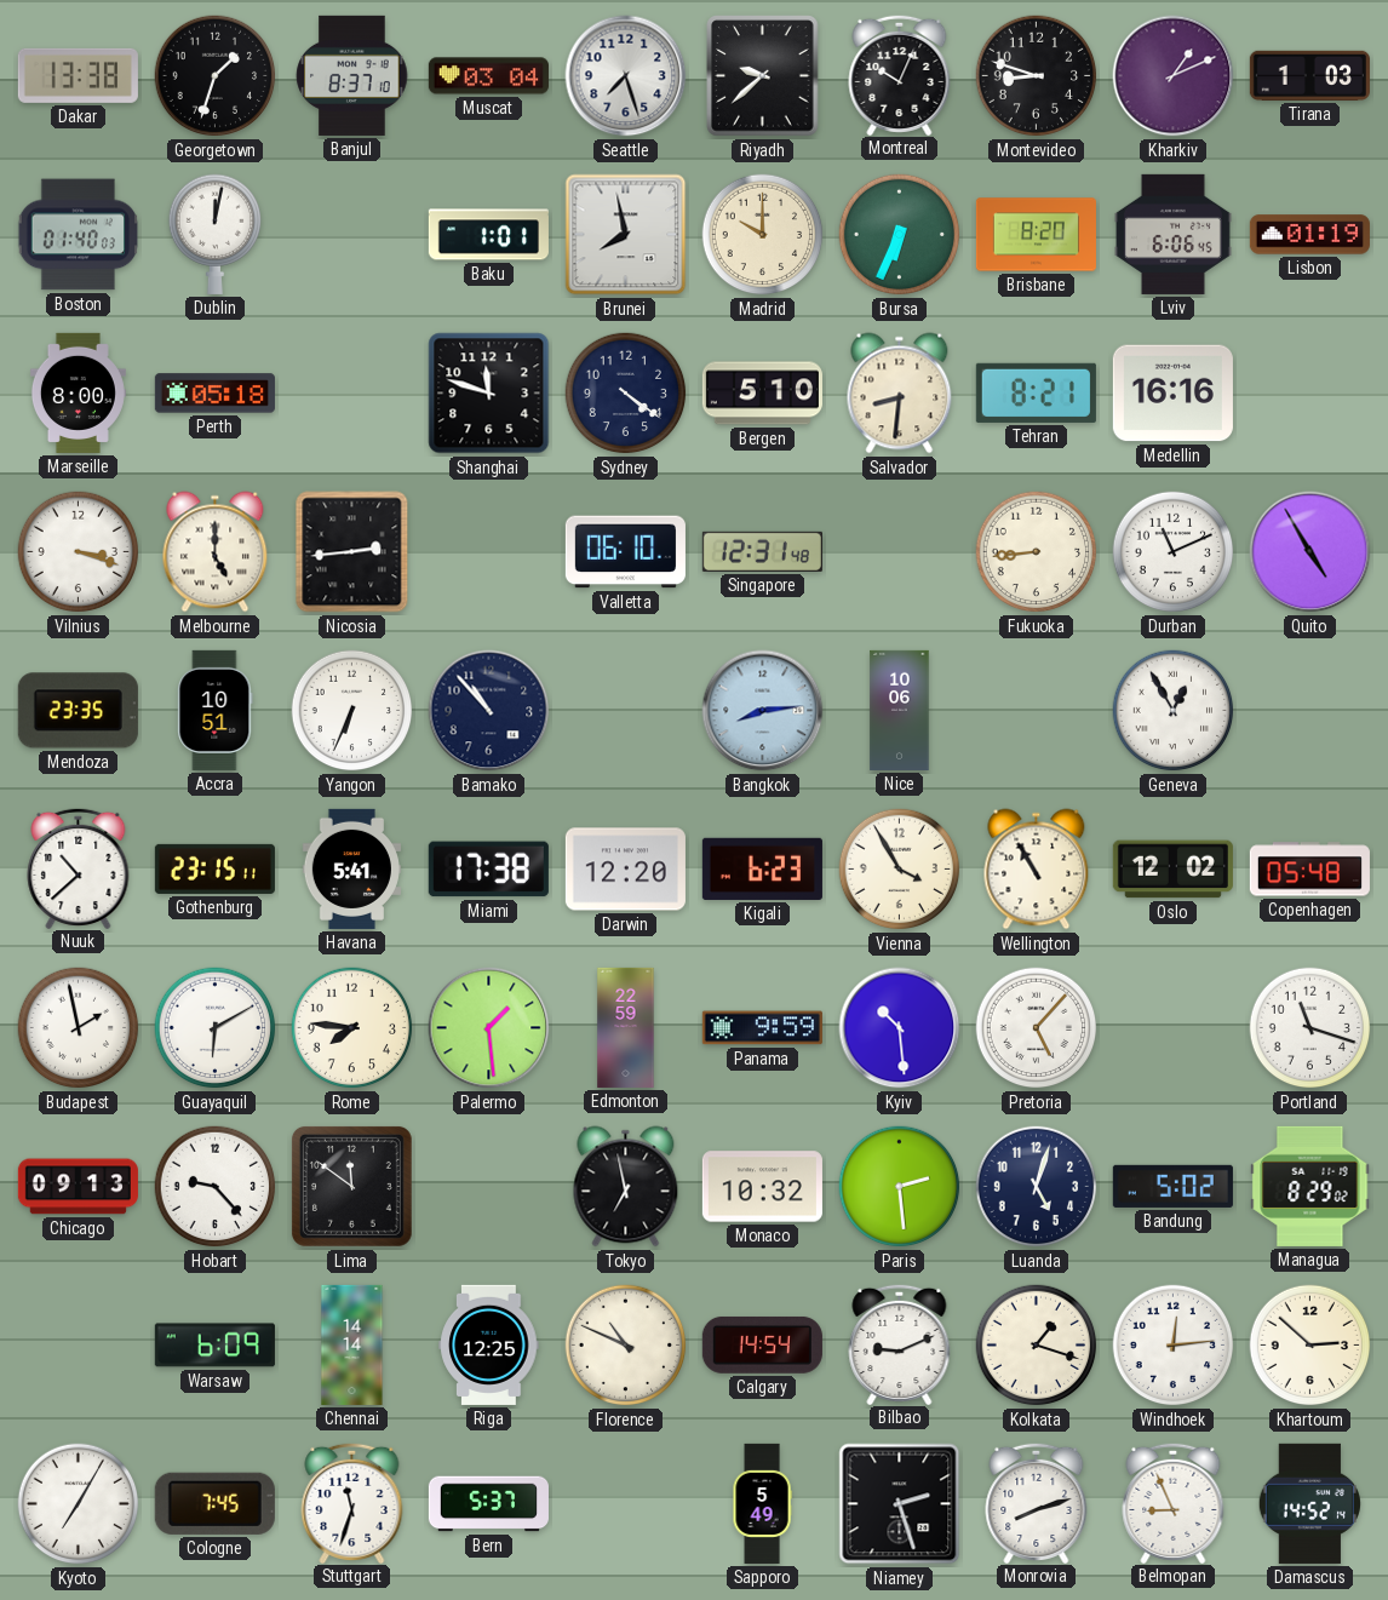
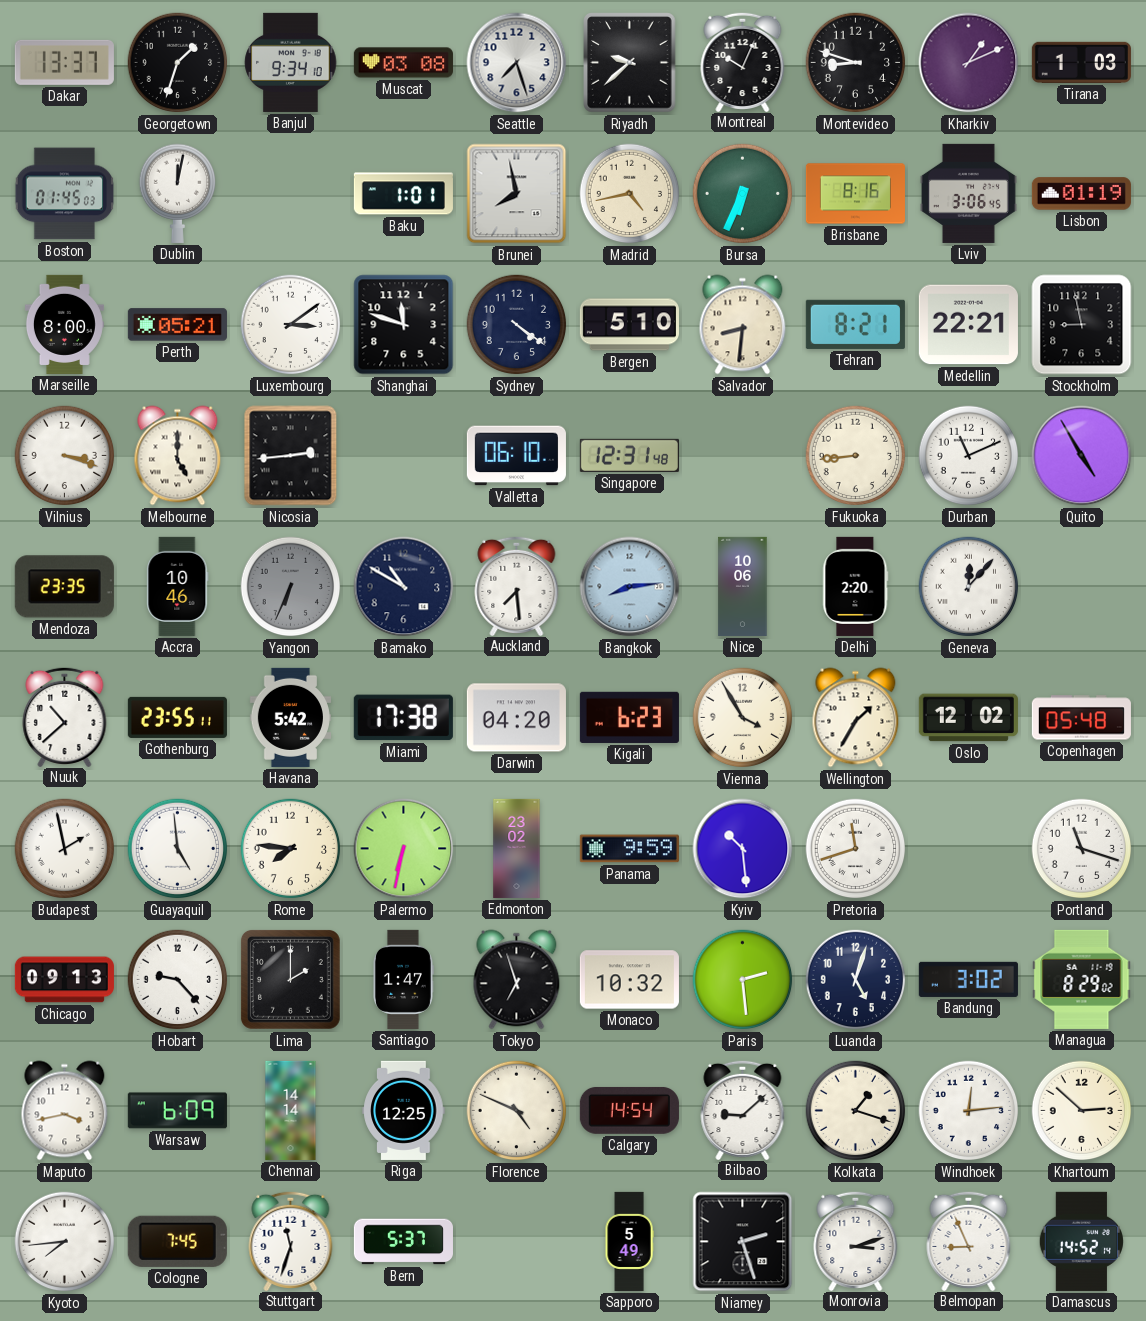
Dakar: 13:38 -> 13:37 (64, 62)
Banjul: 8:37 -> 9:34 (291, 62)
Muscat: 03:04 -> 03:08 (403, 63)
Boston: 01:40 -> 01:45 (65, 194)
Madrid: 10:00 -> 4:43 (630, 194)
Brisbane: 8:20 -> 8:16 (855, 194)
Lviv: 6:06 -> 3:06 (968, 193)
Perth: 05:18 -> 05:21 (177, 325)
Luxembourg: none -> 3:09 (291, 325)
Medellin: 16:16 -> 22:21 (968, 325)
Stockholm: none -> 8:58 (1082, 325)
Accra: 10:51 -> 10:46 (178, 586)
Yangon dial: white -> grey (291, 587)
Bamako: 10:53 -> 10:50 (404, 587)
Auckland: none -> 7:29 (517, 585)
Delhi: none -> 2:20 (856, 586)
Geneva: 12:55 -> 12:07 (969, 587)
Gothenburg: 23:15 -> 23:55 (177, 717)
Havana: 5:41 -> 5:42 (290, 717)
Darwin: 12:20 -> 04:20 (516, 718)
Wellington: 10:55 -> 1:35 (856, 718)
Guayaquil: 6:10 -> 4:59 (178, 849)
Palermo: 1:29 -> 6:32 (404, 849)
Edmonton: 22:59 -> 23:02 (517, 848)
Pretoria: 5:07 -> 11:42 (856, 849)
Lima: 11:51 -> 2:00 (290, 979)
Santiago: none -> 1:47 (404, 979)
Tokyo: 6:58 -> 6:57 (517, 980)
Bandung: 5:02 -> 3:02 (968, 979)
Maputo: none -> 3:43 (65, 1111)
Florence: 10:49 -> 4:49 (517, 1111)
Bilbao: 9:11 -> 9:08 (743, 1109)
Kyoto: 7:05 -> 7:44 (65, 1242)
Monrovia: 8:12 -> 3:12 (856, 1240)
